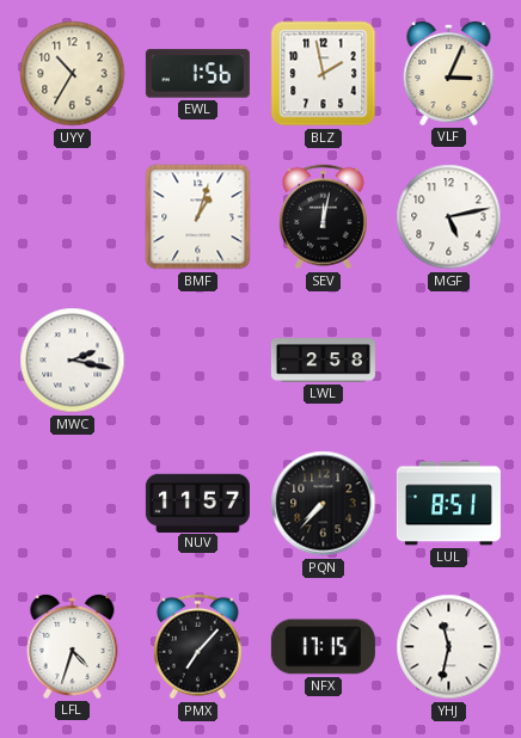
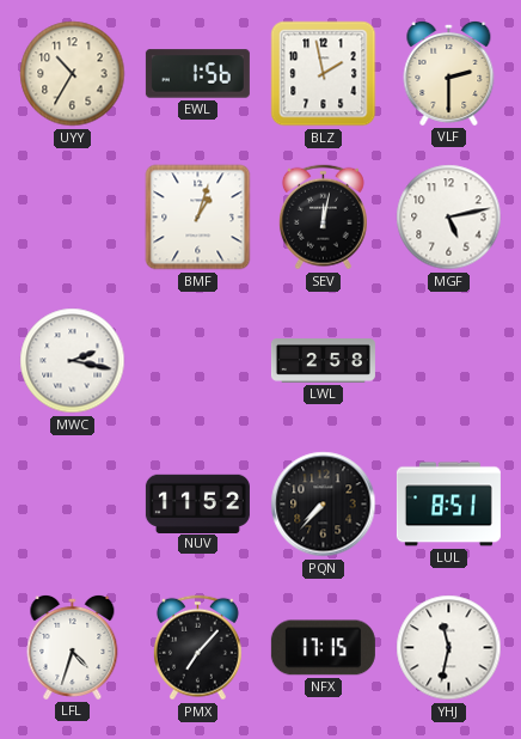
VLF: 3:04 -> 2:30 (449, 73)
NUV: 11:57 -> 11:52 (197, 503)
